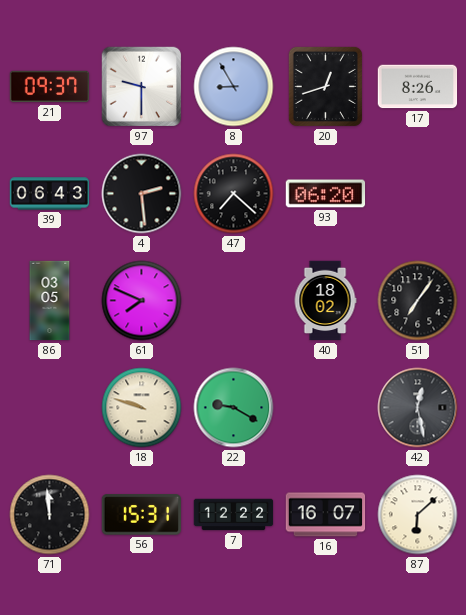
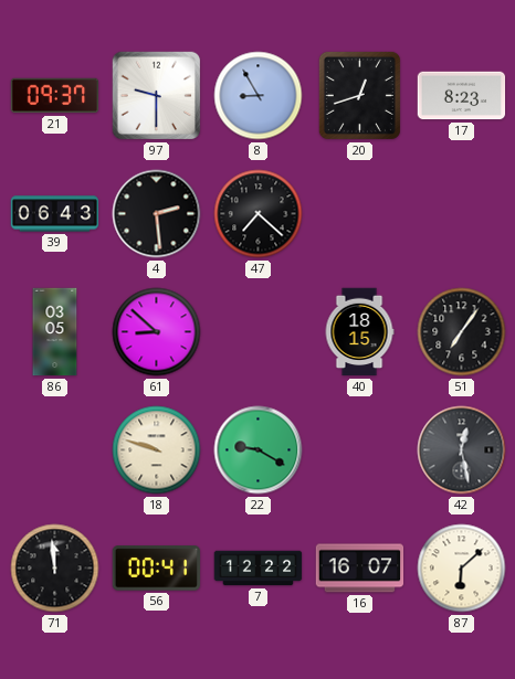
17: 8:26 -> 8:23 (462, 96)
93: 06:20 -> none (326, 194)
61: 7:49 -> 8:52 (157, 332)
40: 18:02 -> 18:15 (359, 332)
56: 15:31 -> 00:41 (156, 569)
